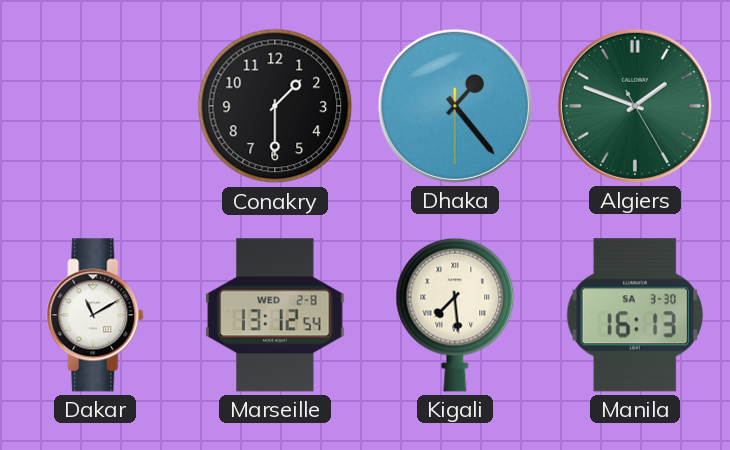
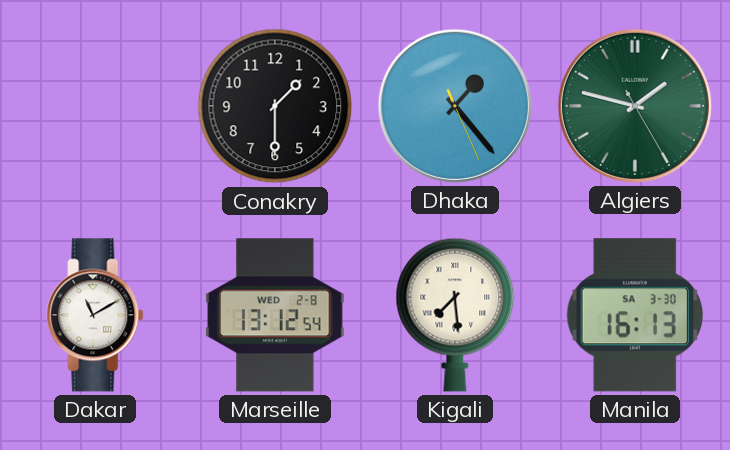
Dhaka: 1:23:30 -> 1:23:26 (455, 106)
Algiers: 1:48 -> 1:47 (635, 106)
